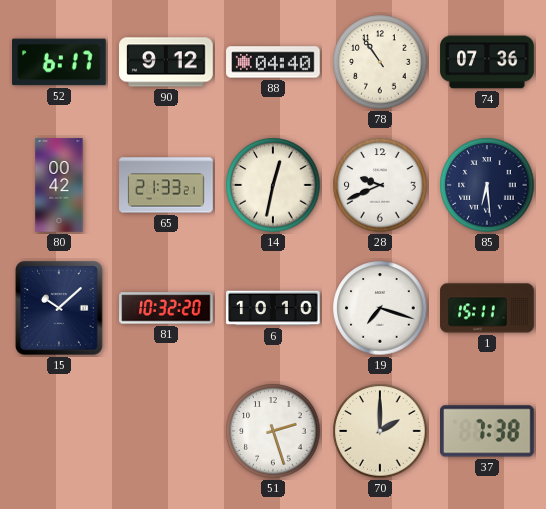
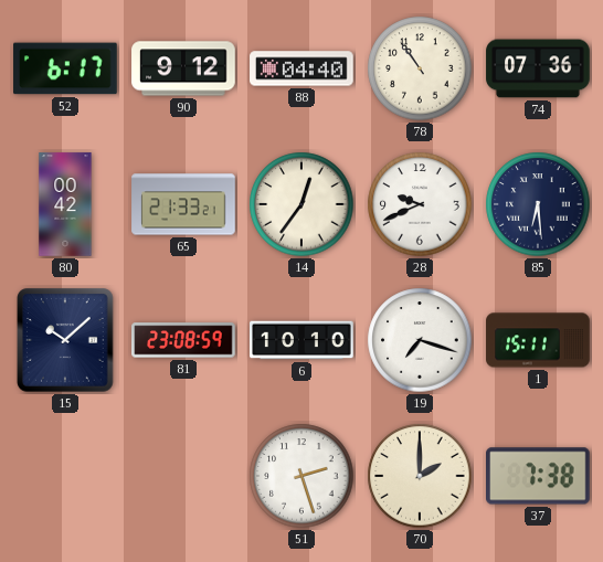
14: 12:32 -> 12:36 (301, 204)
81: 10:32 -> 23:08 (183, 340)
